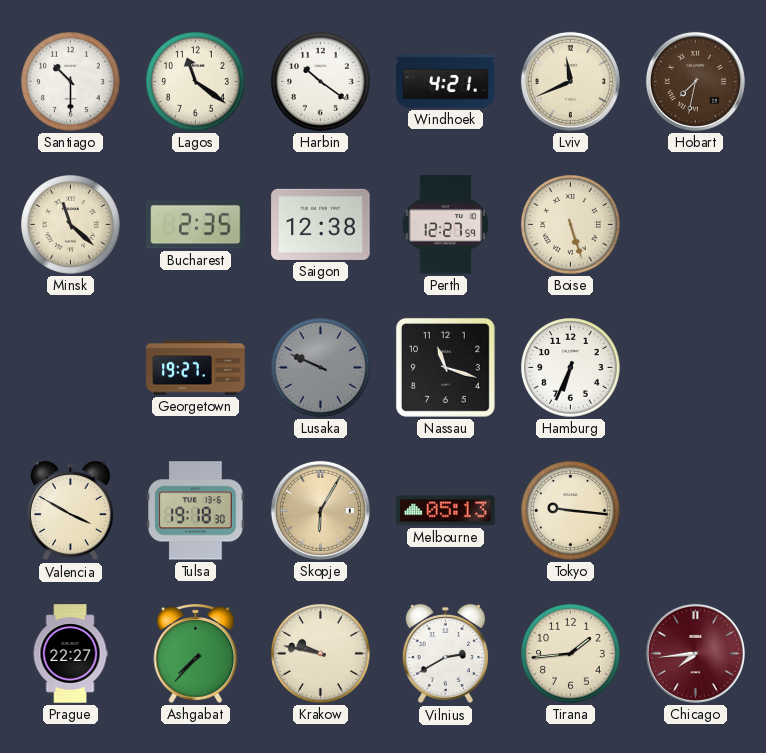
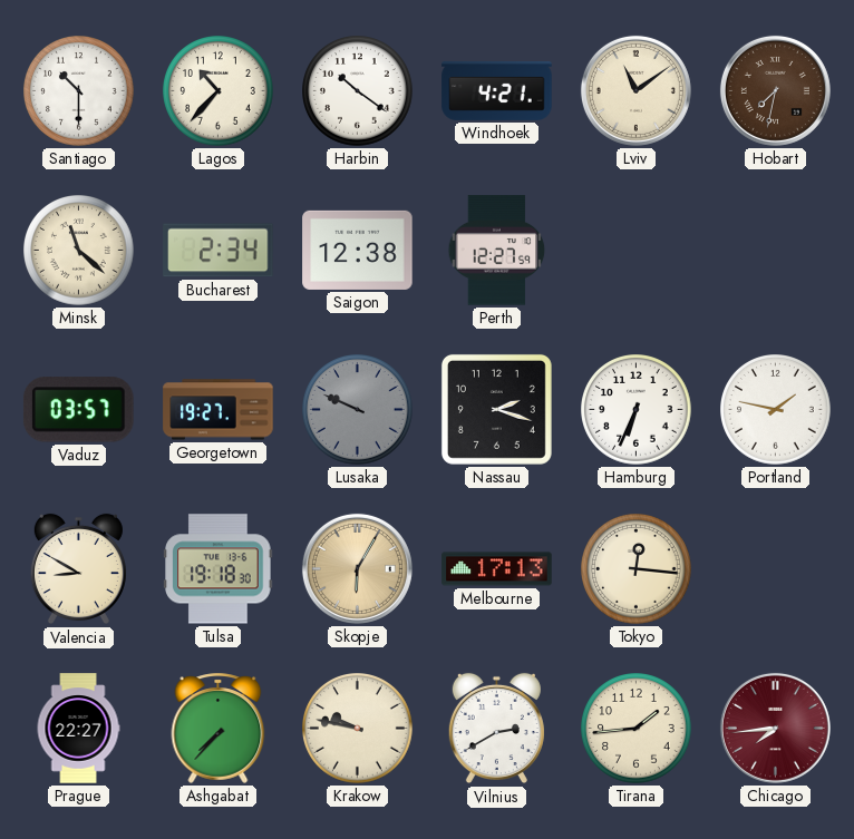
Lagos: 11:21 -> 10:37 (219, 91)
Lviv: 11:41 -> 11:09 (635, 90)
Bucharest: 2:35 -> 2:34 (219, 251)
Boise: 5:27 -> none (571, 225)
Vaduz: none -> 03:57 (78, 410)
Nassau: 11:18 -> 2:18 (496, 409)
Portland: none -> 1:47 (776, 410)
Valencia: 3:50 -> 8:50 (78, 569)
Melbourne: 05:13 -> 17:13 (497, 569)
Tokyo: 9:16 -> 12:16 (637, 569)
